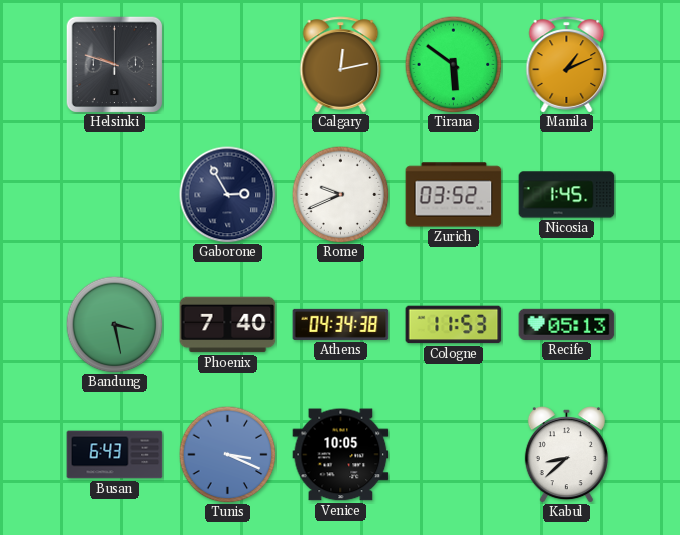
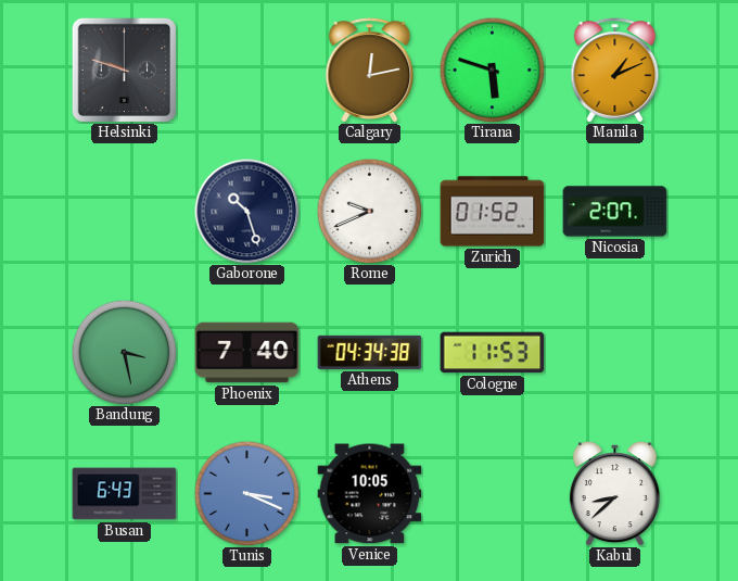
Tirana: 5:51 -> 5:48 (492, 70)
Gaborone: 2:55 -> 10:27 (247, 212)
Zurich: 03:52 -> 01:52 (493, 212)
Nicosia: 1:45 -> 2:07 (615, 212)
Recife: 05:13 -> none (567, 324)
